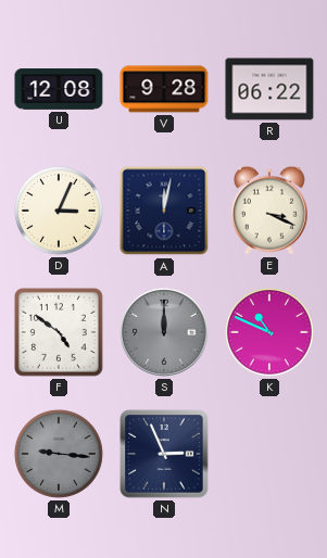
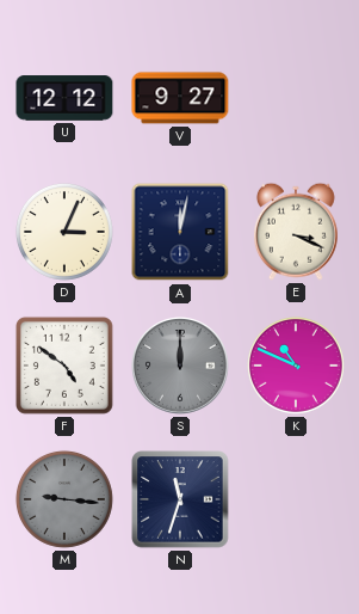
U: 12:08 -> 12:12 (64, 98)
V: 9:28 -> 9:27 (180, 98)
R: 06:22 -> none (269, 89)
N: 2:56 -> 11:33 (180, 499)
